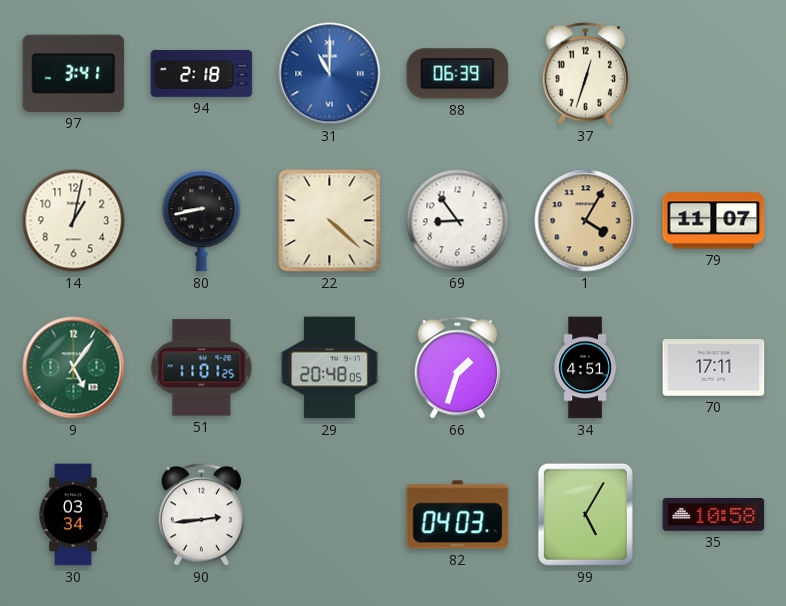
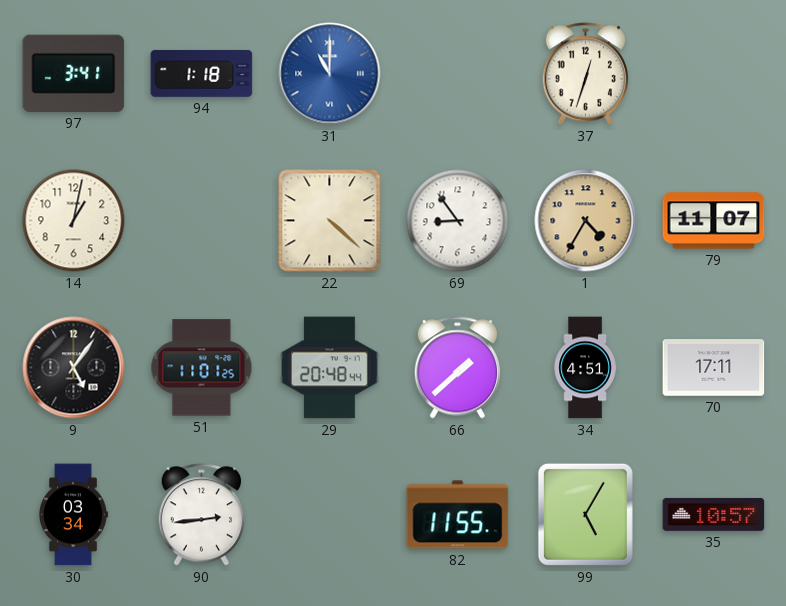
94: 2:18 -> 1:18 (202, 73)
88: 06:39 -> none (458, 74)
80: 8:43 -> none (202, 221)
1: 4:05 -> 4:35 (586, 221)
9 dial: green -> black (74, 368)
29: 20:48:05 -> 20:48:44 (330, 368)
66: 1:33 -> 1:38 (457, 368)
82: 04:03 -> 11:55 (458, 515)
35: 10:58 -> 10:57 (714, 514)
